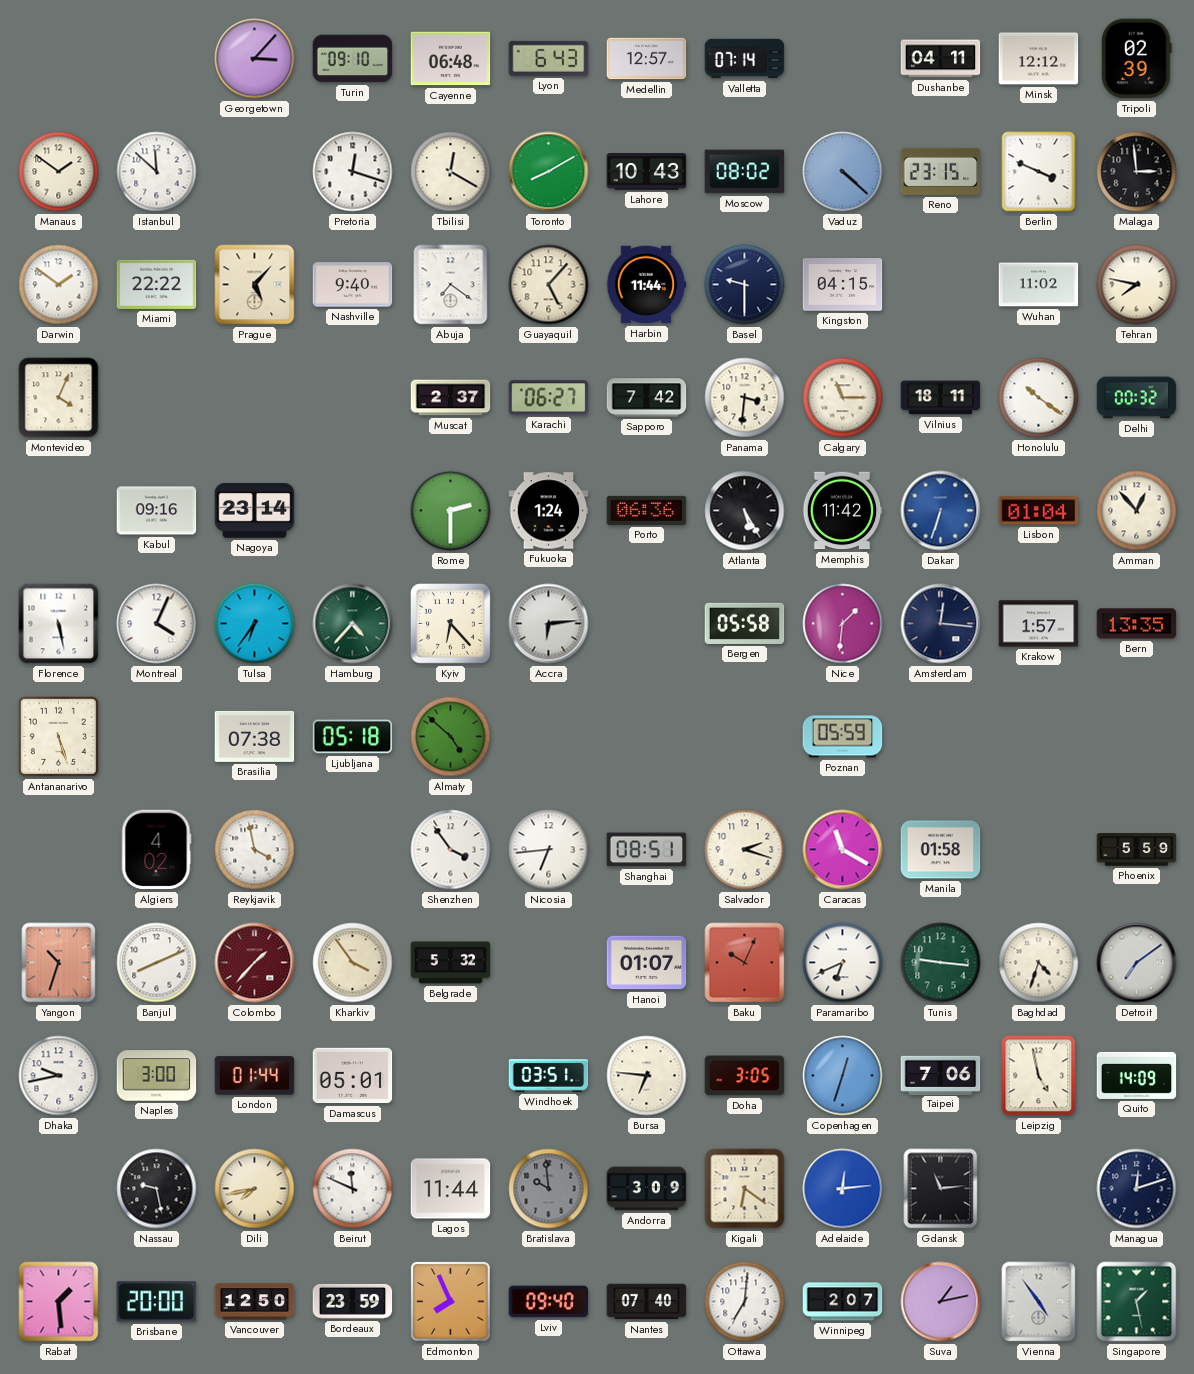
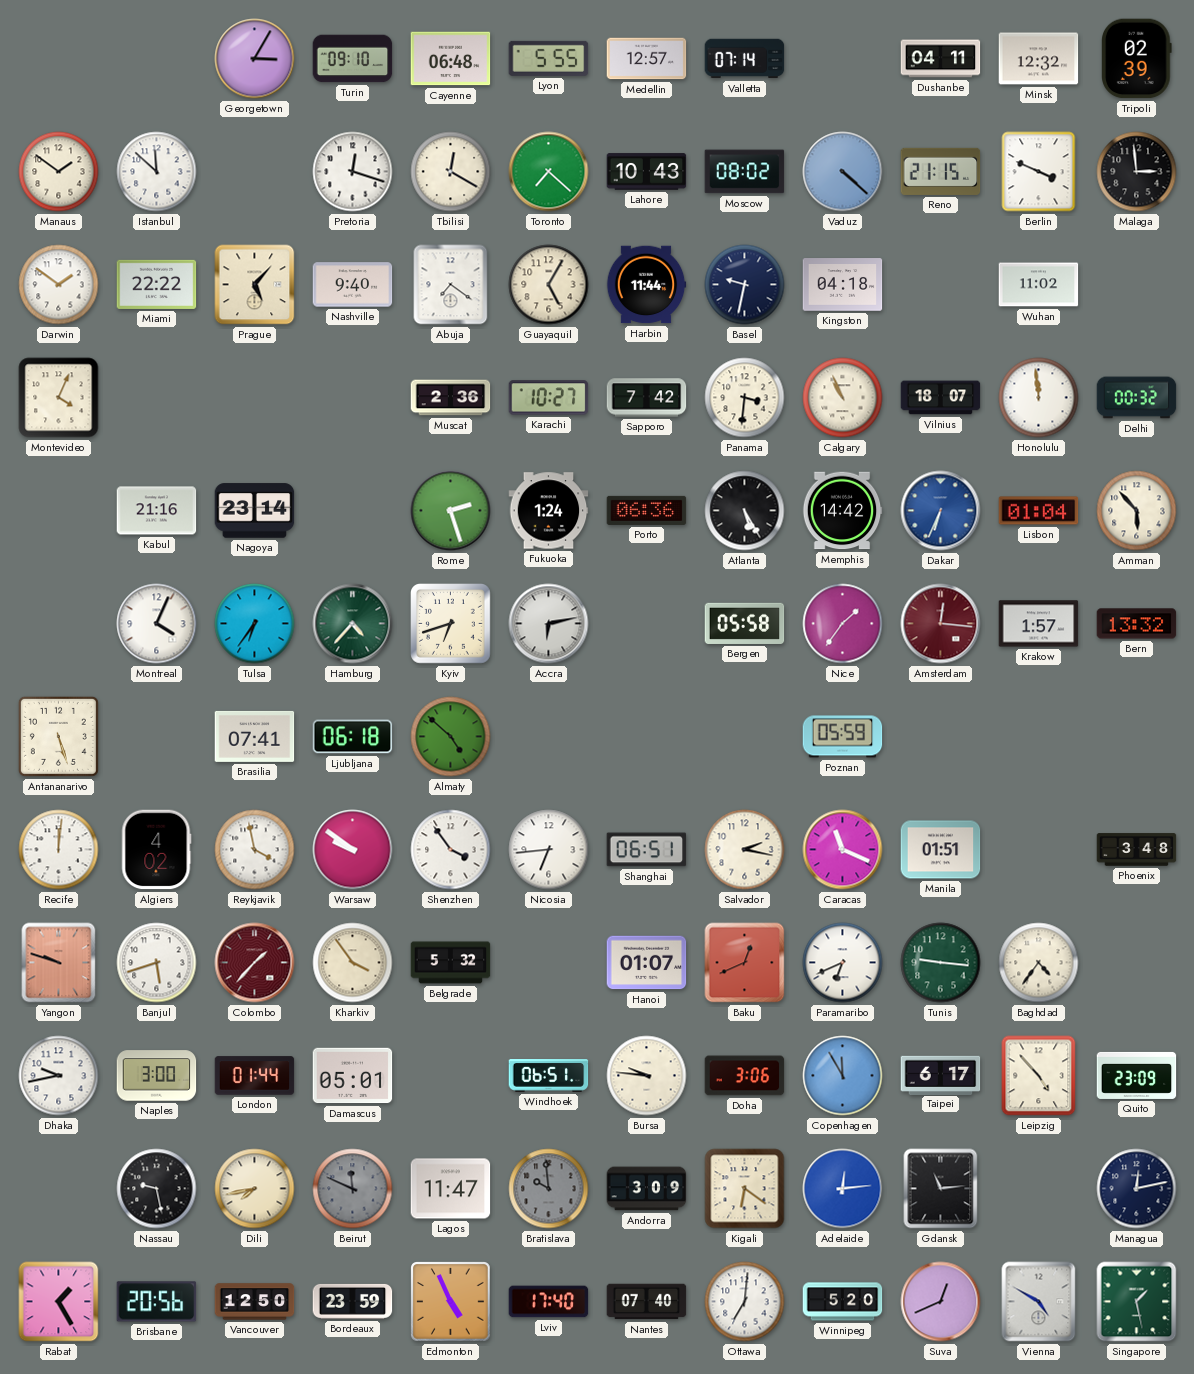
Georgetown: 3:07 -> 3:05 (255, 59)
Lyon: 6:43 -> 5:55 (549, 58)
Minsk: 12:12 -> 12:32 (1039, 59)
Toronto: 8:10 -> 7:22 (549, 172)
Reno: 23:15 -> 21:15 (941, 171)
Guayaquil: 5:07 -> 5:05 (549, 285)
Basel: 9:30 -> 9:32 (745, 285)
Kingston: 04:15 -> 04:18 (843, 285)
Tehran: 7:47 -> none (1137, 285)
Muscat: 2:37 -> 2:36 (451, 398)
Karachi: 06:27 -> 10:27 (549, 398)
Calgary: 11:15 -> 10:56 (843, 398)
Vilnius: 18:11 -> 18:07 (941, 398)
Honolulu: 10:21 -> 11:59 (1039, 398)
Kabul: 09:16 -> 21:16 (157, 511)
Rome: 2:30 -> 2:27 (451, 511)
Memphis: 11:42 -> 14:42 (842, 511)
Dakar: 6:33 -> 6:34 (941, 511)
Amman: 12:53 -> 5:53 (1137, 511)
Florence: 5:28 -> none (59, 624)
Kyiv: 6:23 -> 6:42 (451, 624)
Accra: 6:14 -> 6:13 (549, 624)
Nice: 1:31 -> 1:36 (843, 624)
Amsterdam dial: navy -> burgundy (941, 624)
Bern: 13:35 -> 13:32 (1137, 624)
Brasilia: 07:38 -> 07:41 (255, 736)
Ljubljana: 05:18 -> 06:18 (353, 737)
Recife: none -> 12:01 (59, 850)
Warsaw: none -> 9:51 (353, 850)
Shanghai: 08:51 -> 06:51 (647, 850)
Salvador: 2:18 -> 2:17 (745, 850)
Caracas: 11:20 -> 11:19 (843, 850)
Manila: 01:58 -> 01:51 (941, 850)
Phoenix: 5:59 -> 3:48 (1137, 850)
Yangon: 10:33 -> 9:48 (59, 963)
Banjul: 8:11 -> 5:42 (157, 963)
Baku: 10:04 -> 12:41 (745, 963)
Baghdad: 4:33 -> 4:36 (1039, 963)
Detroit: 7:09 -> none (1137, 963)
Windhoek: 03:51 -> 06:51 (549, 1076)
Bursa: 6:46 -> 9:46 (647, 1076)
Doha: 3:05 -> 3:06 (745, 1076)
Copenhagen: 12:33 -> 11:55 (843, 1076)
Taipei: 7:06 -> 6:17 (941, 1075)
Leipzig: 4:58 -> 4:53 (1039, 1076)
Quito: 14:09 -> 23:09 (1137, 1075)
Beirut dial: white -> grey (353, 1189)
Lagos: 11:44 -> 11:47 (451, 1189)
Managua: 12:12 -> 12:13 (1137, 1189)
Rabat: 1:29 -> 1:25 (59, 1302)
Brisbane: 20:00 -> 20:56 (157, 1302)
Edmonton: 7:56 -> 4:56 (451, 1302)
Lviv: 09:40 -> 17:40 (549, 1302)
Winnipeg: 2:07 -> 5:20 (843, 1302)
Suva: 1:13 -> 12:41 (941, 1302)
Vienna: 4:54 -> 4:50 (1039, 1302)
